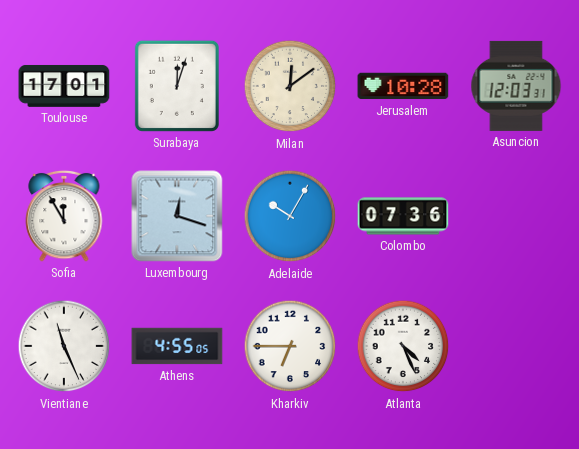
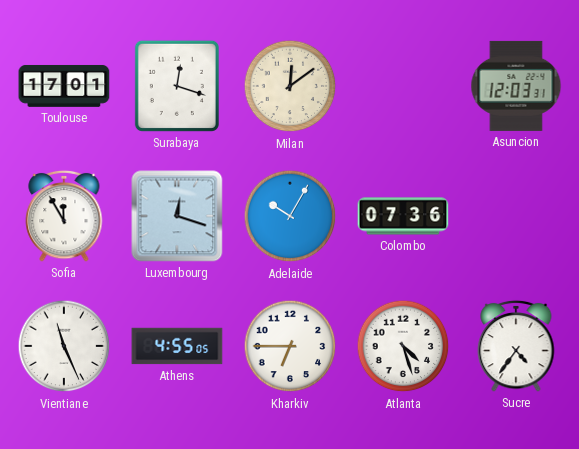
Surabaya: 12:03 -> 12:18 (177, 86)
Jerusalem: 10:28 -> none (403, 86)
Atlanta: 4:26 -> 4:27 (403, 346)
Sucre: none -> 4:36 (516, 346)
